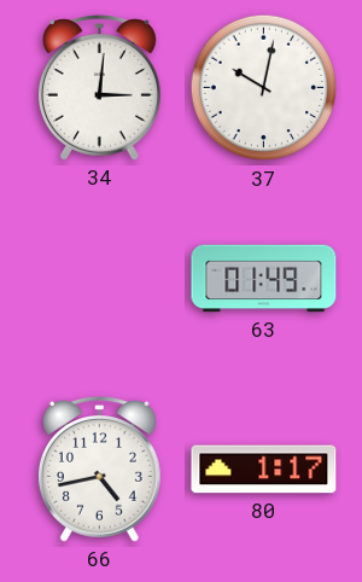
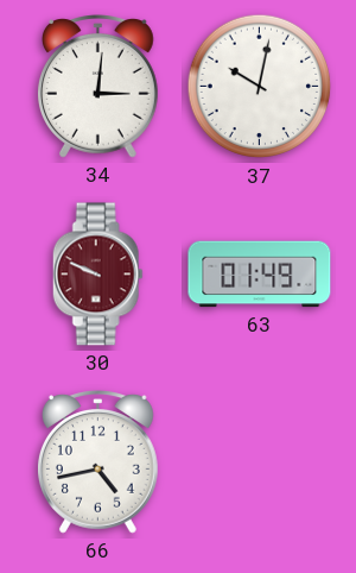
30: none -> 9:49 (97, 275)
80: 1:17 -> none (264, 470)
